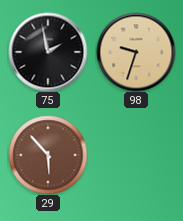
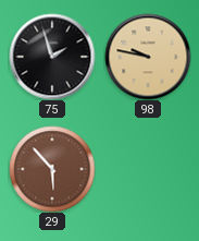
75: 1:58 -> 1:57 (52, 57)
98: 9:33 -> 9:47 (148, 57)
